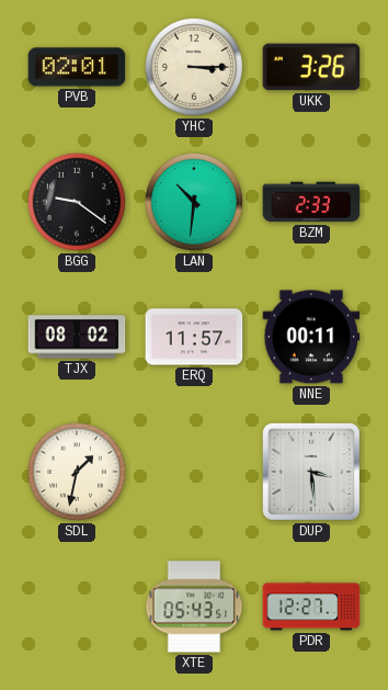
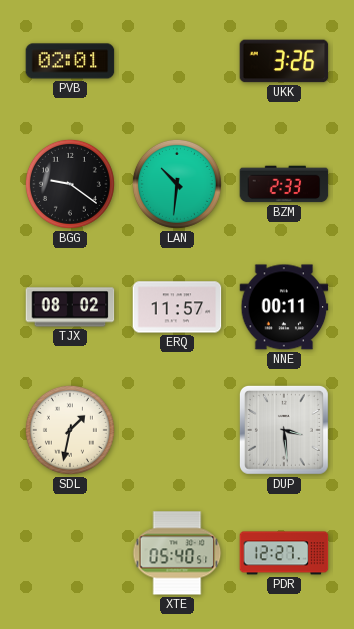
YHC: 3:15 -> none (194, 67)
XTE: 05:43 -> 05:40 (177, 553)
